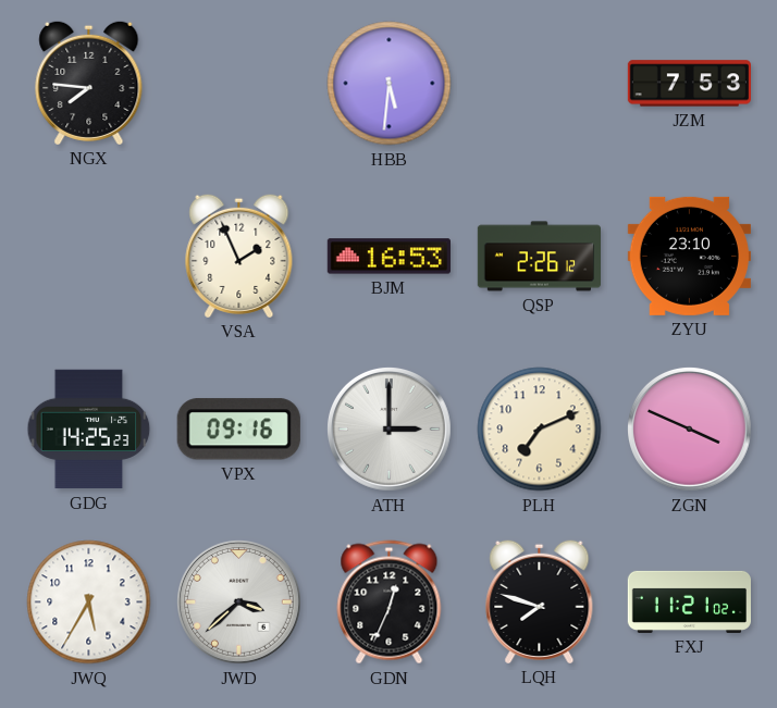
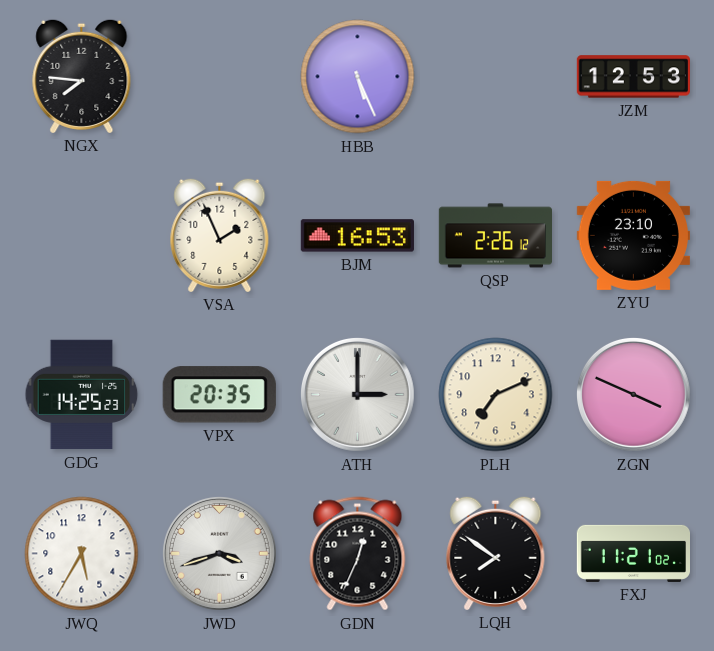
HBB: 5:31 -> 5:26 (358, 77)
JZM: 7:53 -> 12:53 (633, 77)
VPX: 09:16 -> 20:35 (219, 395)
JWD: 3:38 -> 3:42 (220, 554)
LQH: 7:48 -> 7:51 (496, 553)
